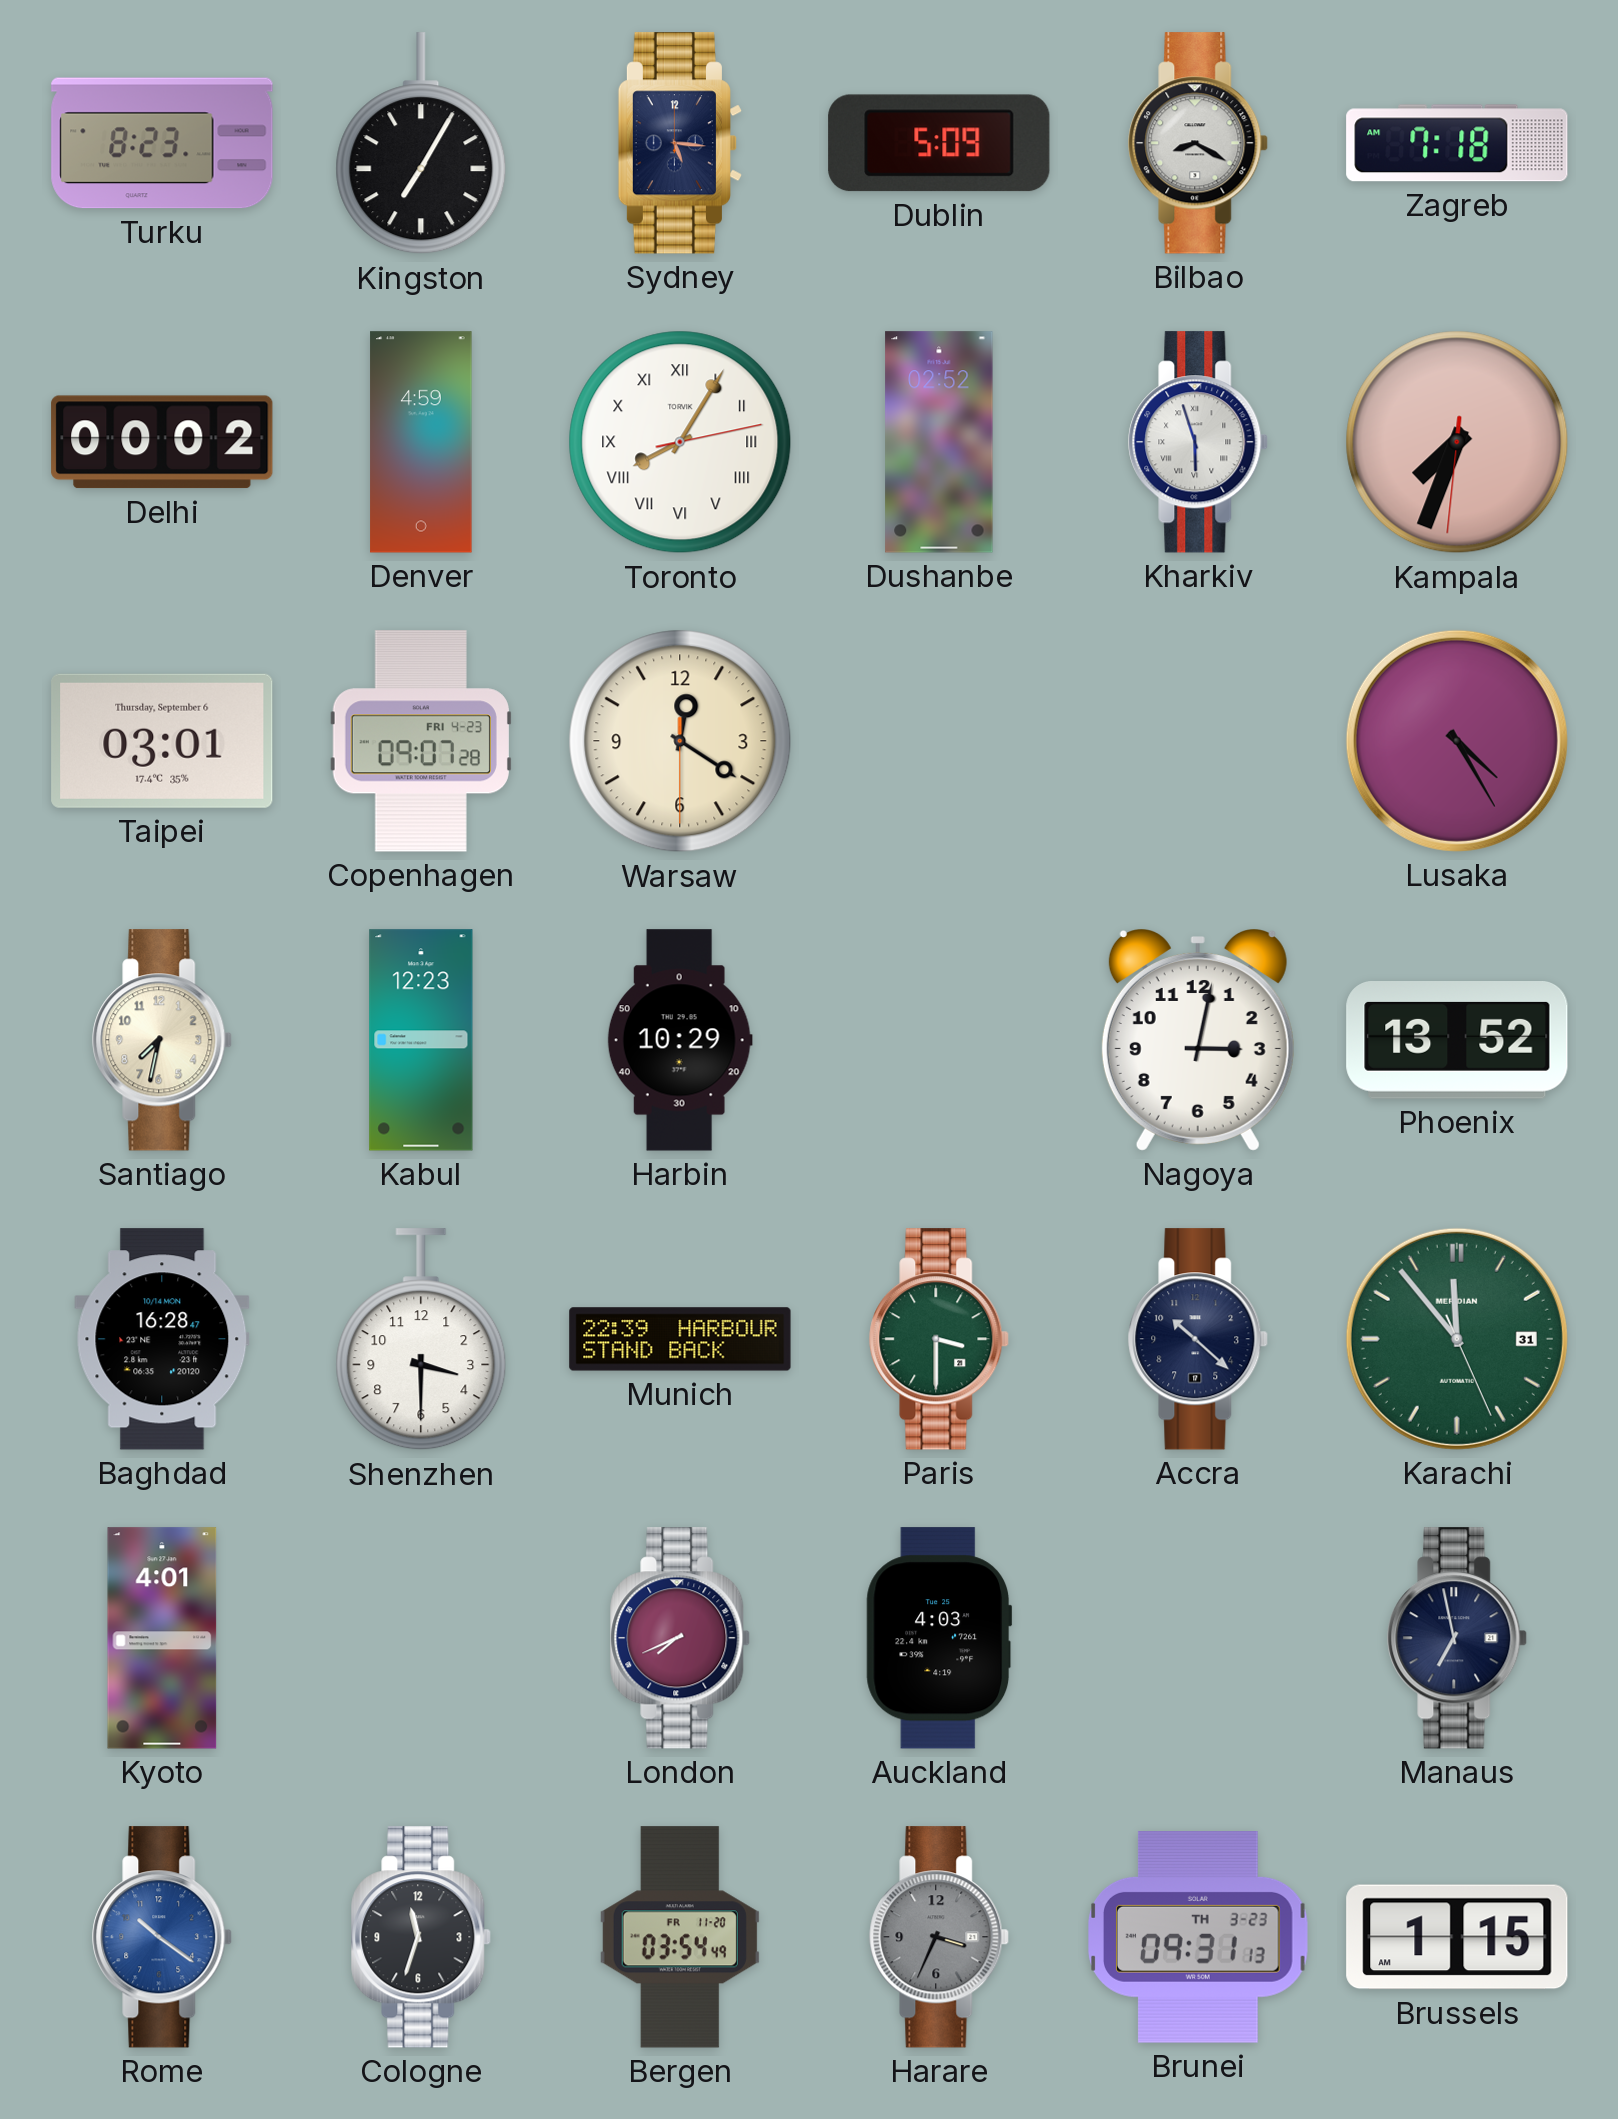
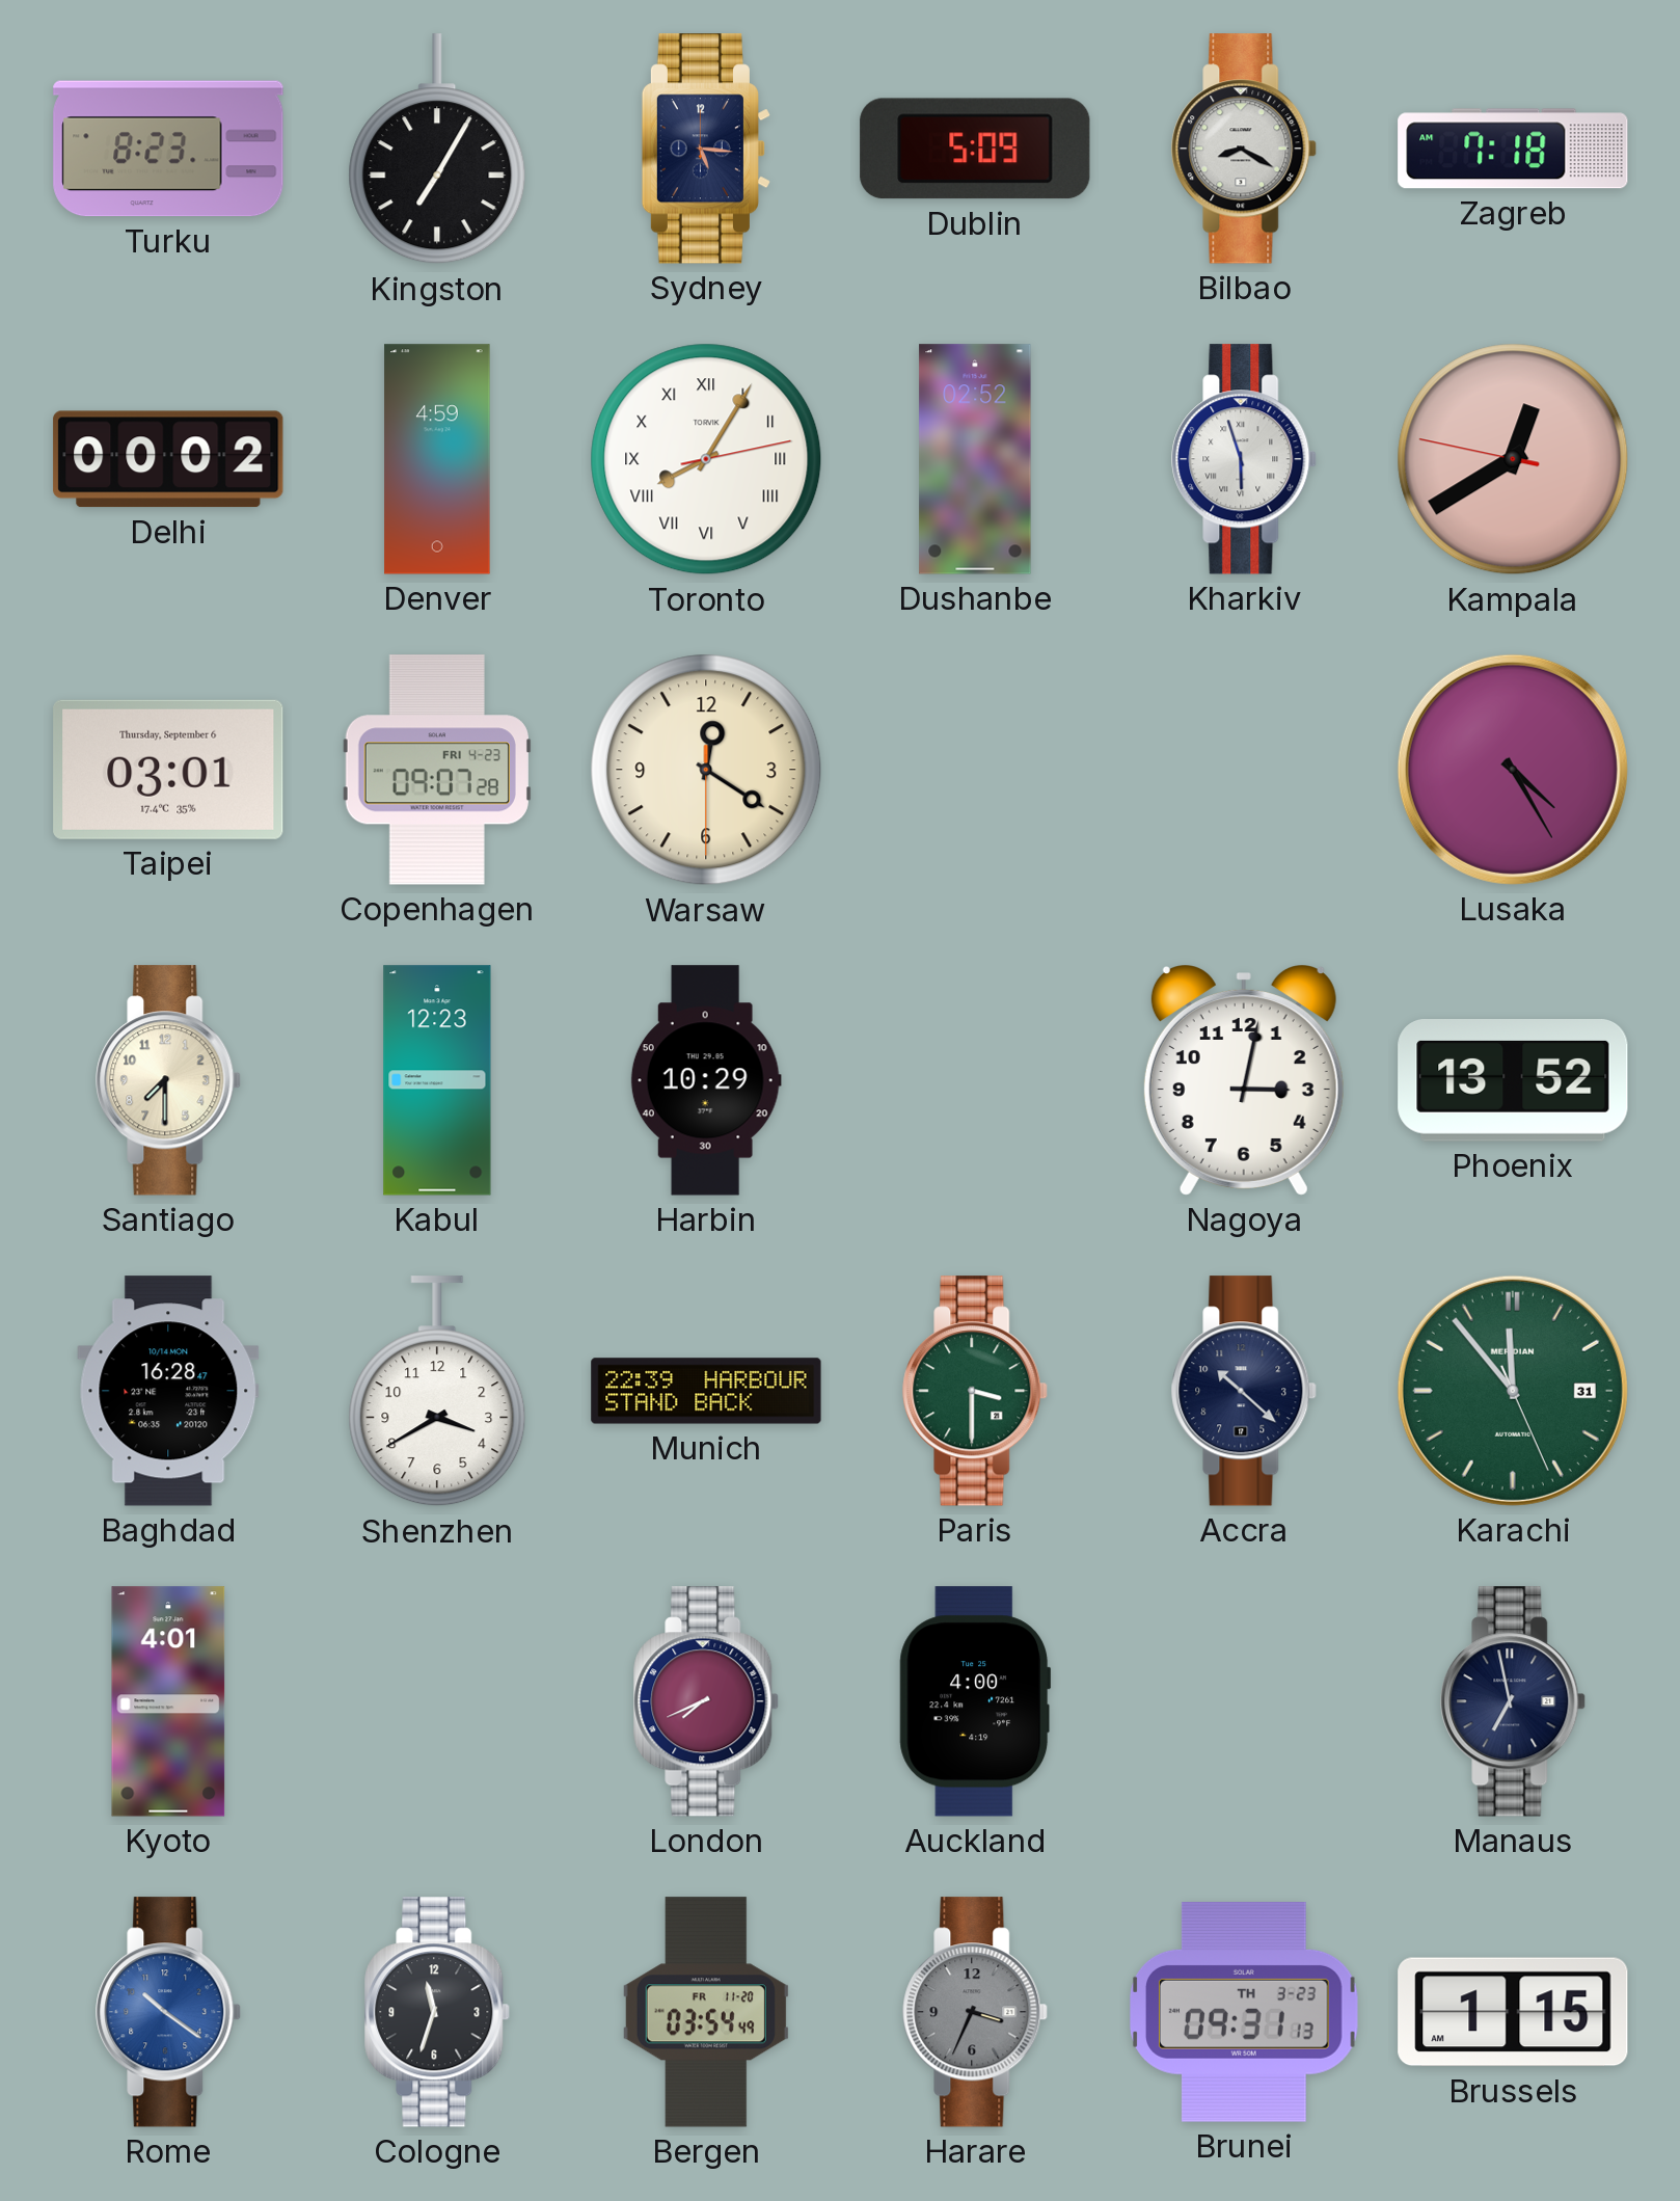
Kampala: 7:33 -> 12:39 (1513, 459)
Santiago: 7:32 -> 7:30 (169, 1080)
Shenzhen: 3:30 -> 3:40 (437, 1392)
Auckland: 4:03 -> 4:00 (975, 1701)
